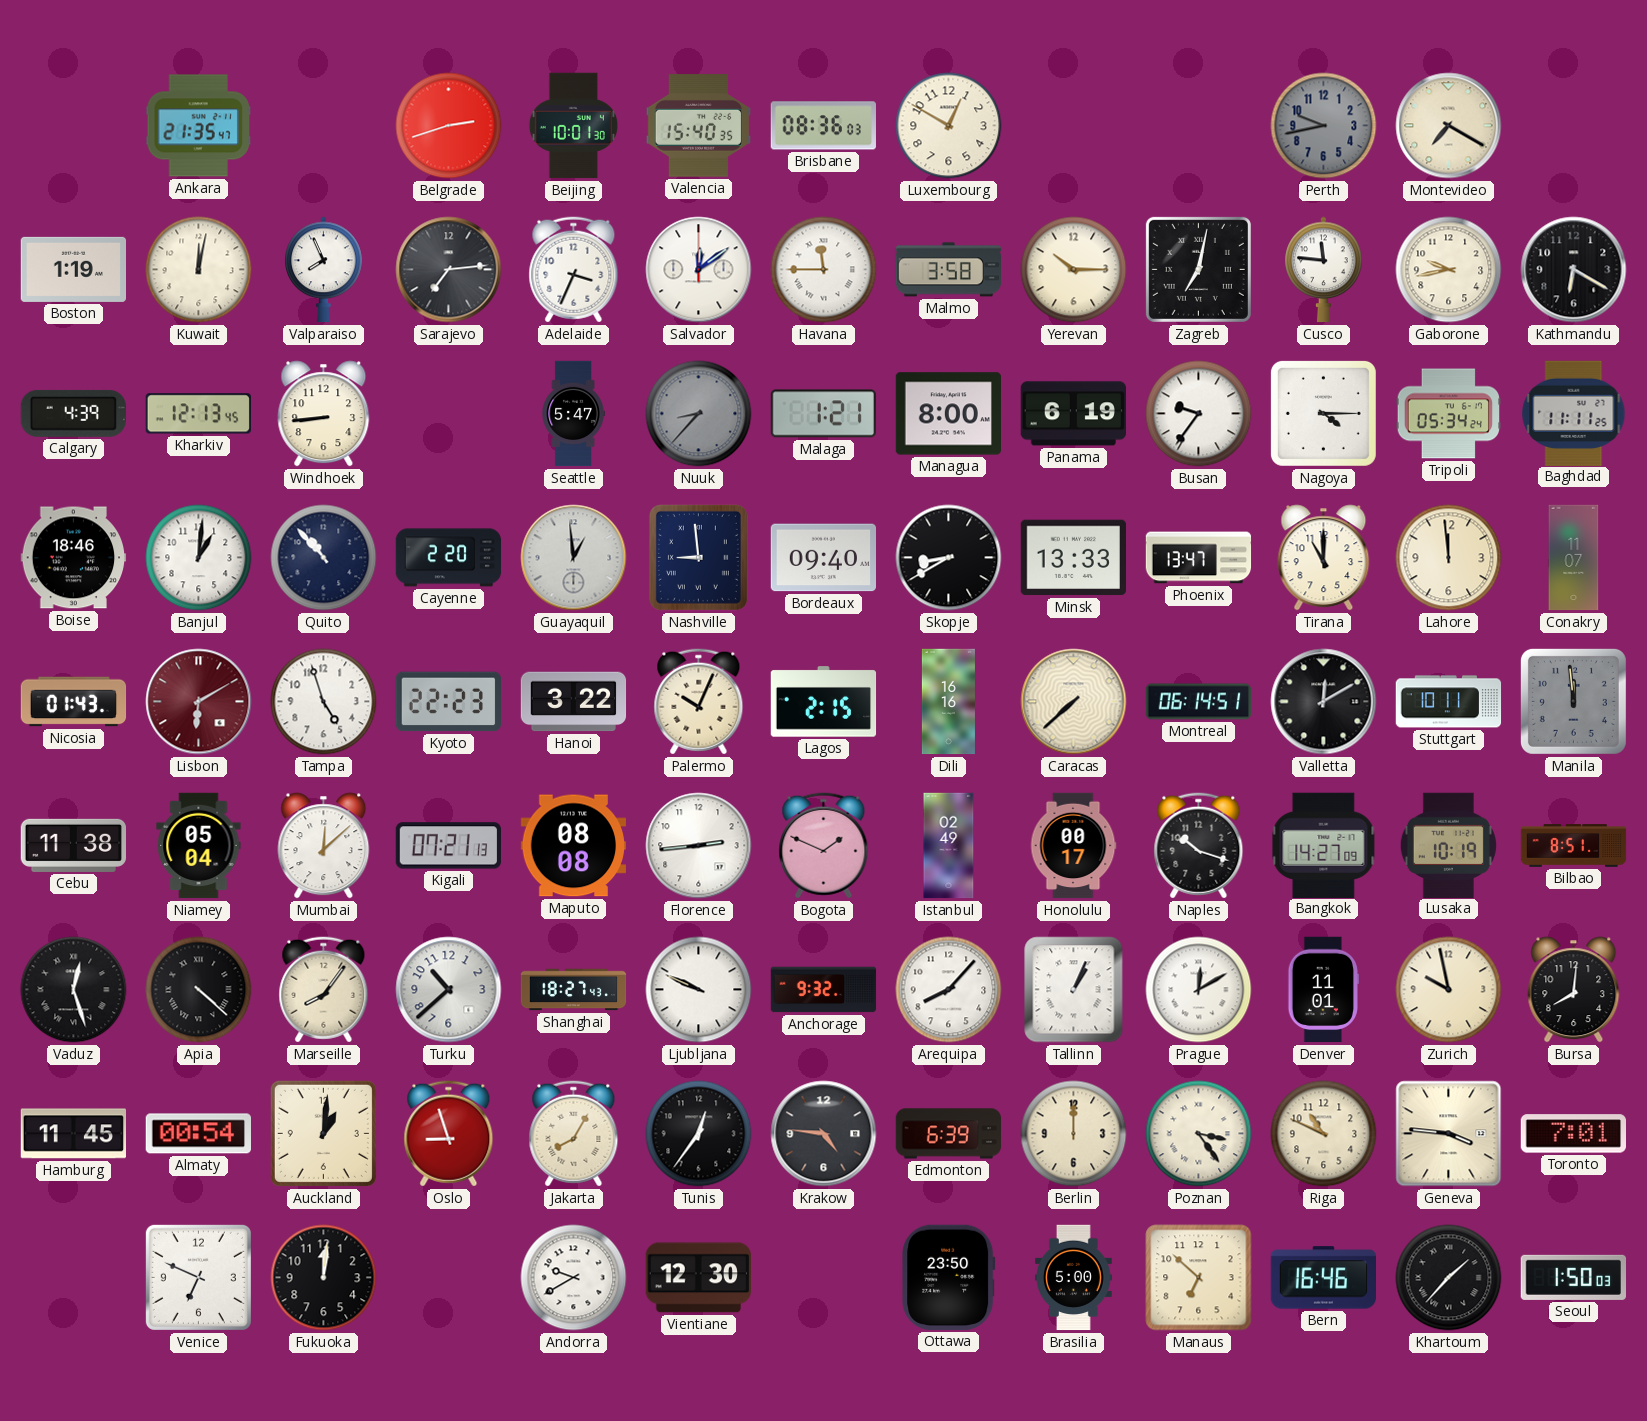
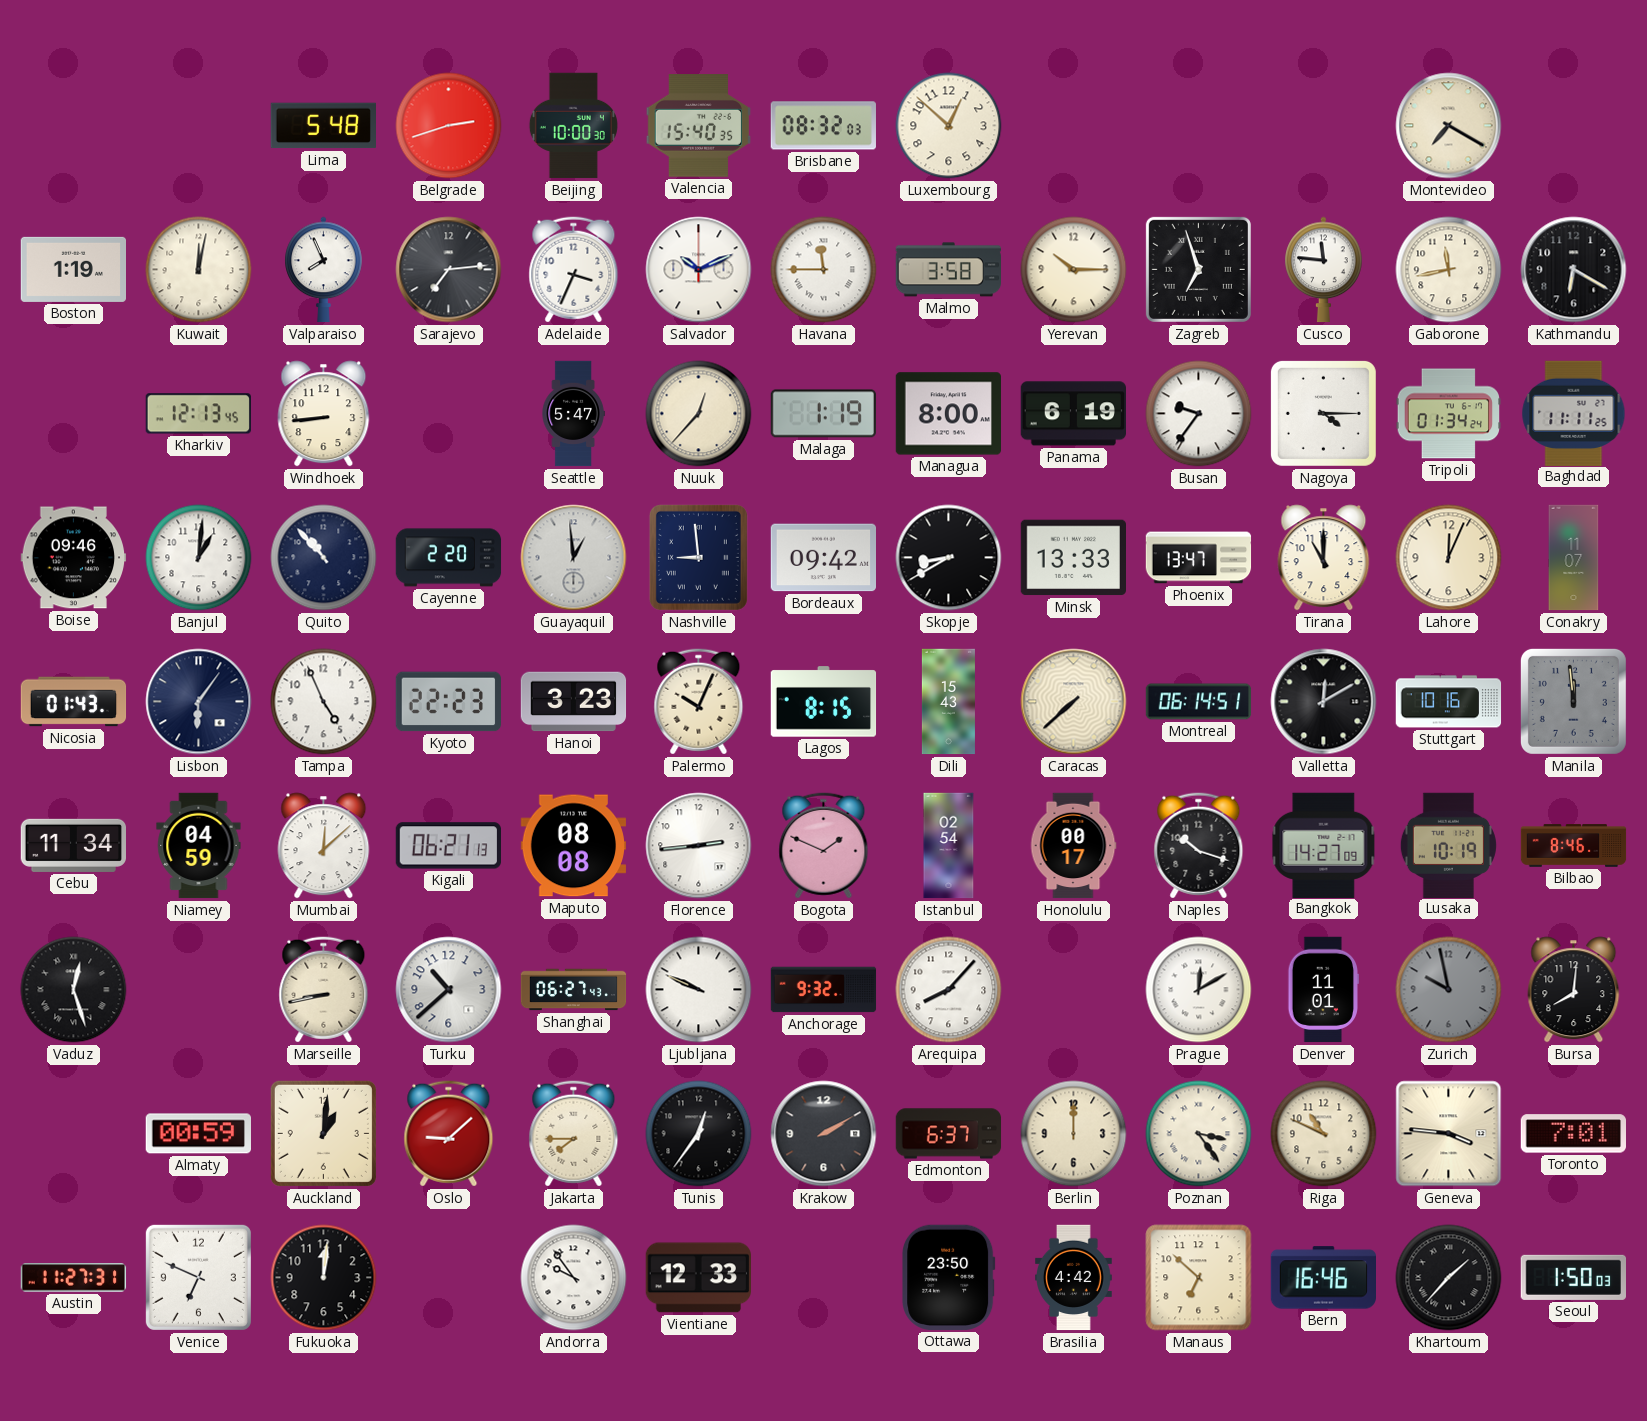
Ankara: 21:35 -> none (199, 126)
Lima: none -> 5:48 (323, 126)
Beijing: 10:01 -> 10:00 (573, 126)
Brisbane: 08:36 -> 08:32 (823, 126)
Luxembourg: 12:50 -> 12:52 (949, 126)
Perth: 9:43 -> none (1324, 126)
Salvador: 12:09 -> 10:11 (699, 270)
Zagreb: 7:02 -> 6:57 (1198, 269)
Gaborone: 9:43 -> 11:43 (1449, 270)
Calgary: 4:39 -> none (73, 413)
Nuuk: 8:37 -> 12:37 (699, 414)
Nuuk dial: grey -> cream (699, 414)
Malaga: 1:21 -> 1:19 (823, 414)
Tripoli: 05:34 -> 01:34 (1448, 414)
Boise: 18:46 -> 09:46 (74, 558)
Bordeaux: 09:40 -> 09:42 (824, 558)
Lahore: 11:59 -> 12:04 (1449, 558)
Lisbon: 6:10 -> 6:06 (199, 702)
Lisbon dial: burgundy -> navy (199, 702)
Tampa: 4:57 -> 4:56 (324, 702)
Hanoi: 3:22 -> 3:23 (574, 702)
Lagos: 2:15 -> 8:15 (824, 702)
Dili: 16:16 -> 15:43 (948, 702)
Stuttgart: 10:11 -> 10:16 (1449, 702)
Cebu: 11:38 -> 11:34 (73, 845)
Niamey: 05:04 -> 04:59 (199, 846)
Kigali: 07:21 -> 06:21 (448, 846)
Istanbul: 02:49 -> 02:54 (949, 846)
Bilbao: 8:51 -> 8:46 (1574, 846)
Apia: 4:22 -> none (199, 990)
Marseille: 8:06 -> 8:43 (324, 990)
Shanghai: 18:27 -> 06:27 (574, 990)
Tallinn: 1:04 -> none (1074, 990)
Zurich dial: cream -> grey (1449, 990)
Hamburg: 11:45 -> none (74, 1134)
Almaty: 00:54 -> 00:59 (198, 1134)
Oslo: 8:57 -> 9:08 (449, 1134)
Jakarta: 8:05 -> 7:45 (574, 1134)
Krakow: 4:46 -> 2:10 (824, 1134)
Edmonton: 6:39 -> 6:37 (949, 1134)
Austin: none -> 11:27 (74, 1278)
Andorra: 9:40 -> 9:54 (574, 1278)
Vientiane: 12:30 -> 12:33 (698, 1278)
Brasilia: 5:00 -> 4:42 (1074, 1278)
